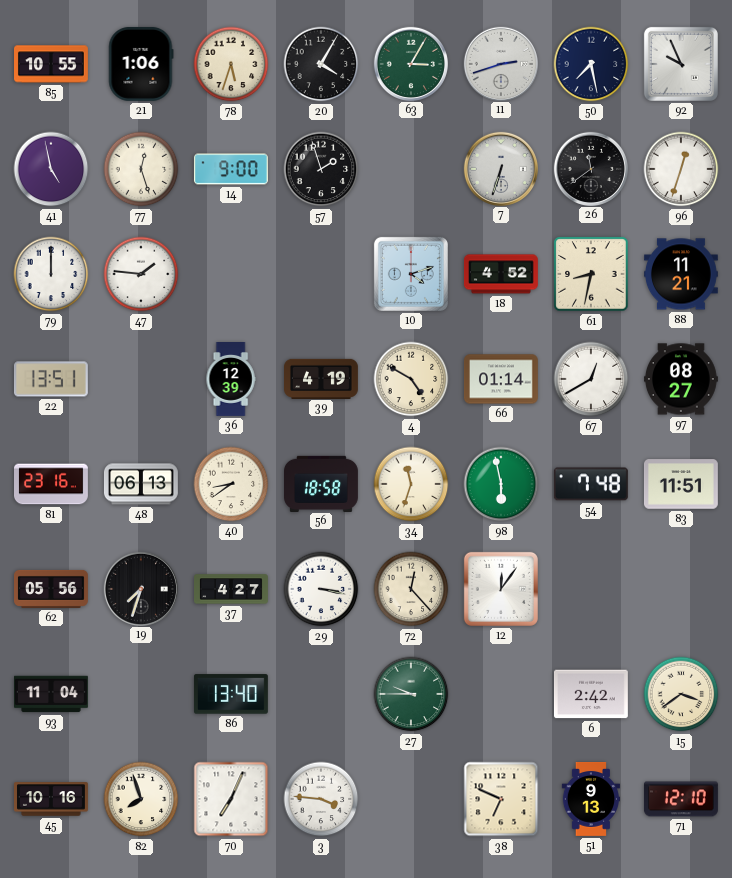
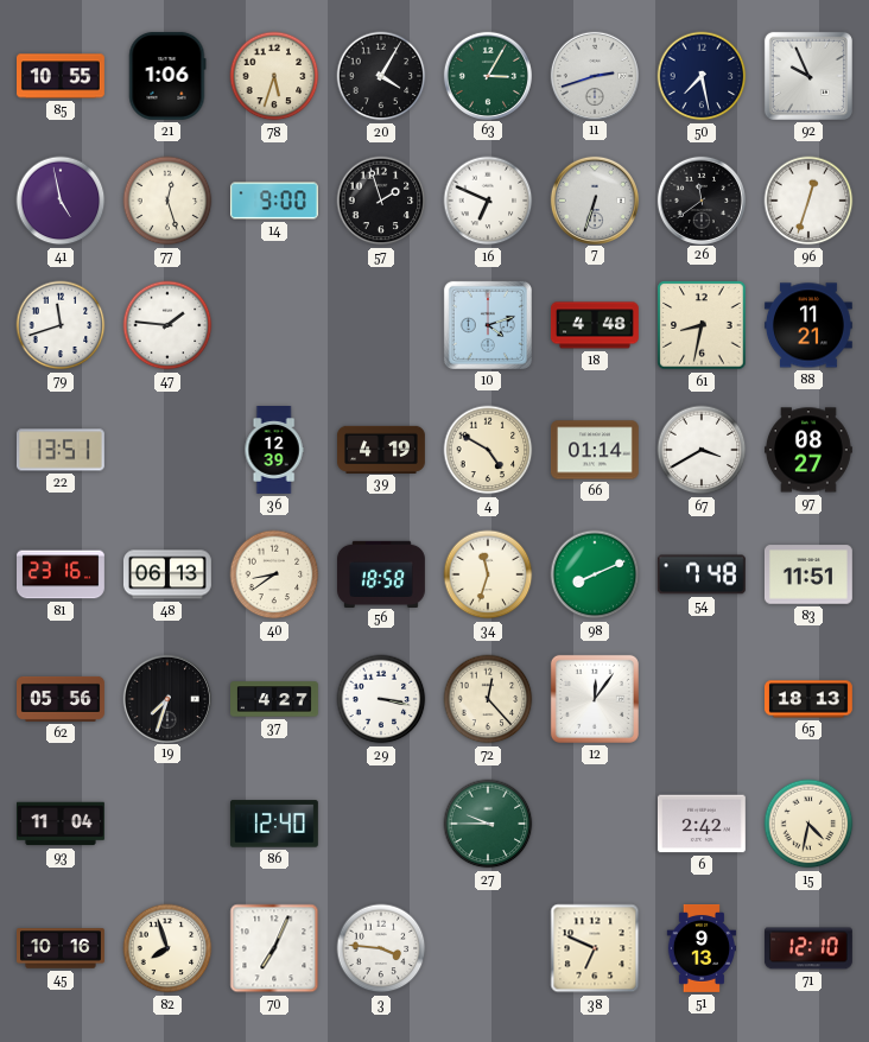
16: none -> 6:49 (488, 201)
79: 12:00 -> 11:42 (61, 325)
18: 4:52 -> 4:48 (595, 325)
67: 12:40 -> 3:40 (702, 450)
98: 5:58 -> 8:11 (595, 574)
65: none -> 18:13 (808, 699)
86: 13:40 -> 12:40 (274, 824)
15: 3:39 -> 4:32 (808, 824)
